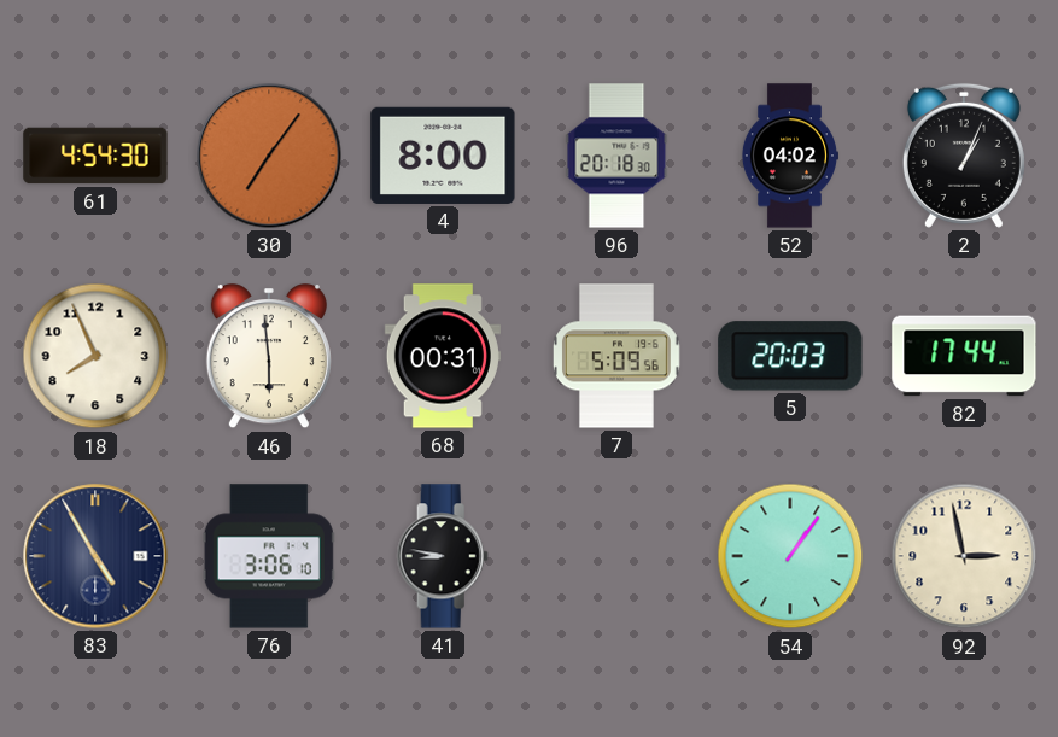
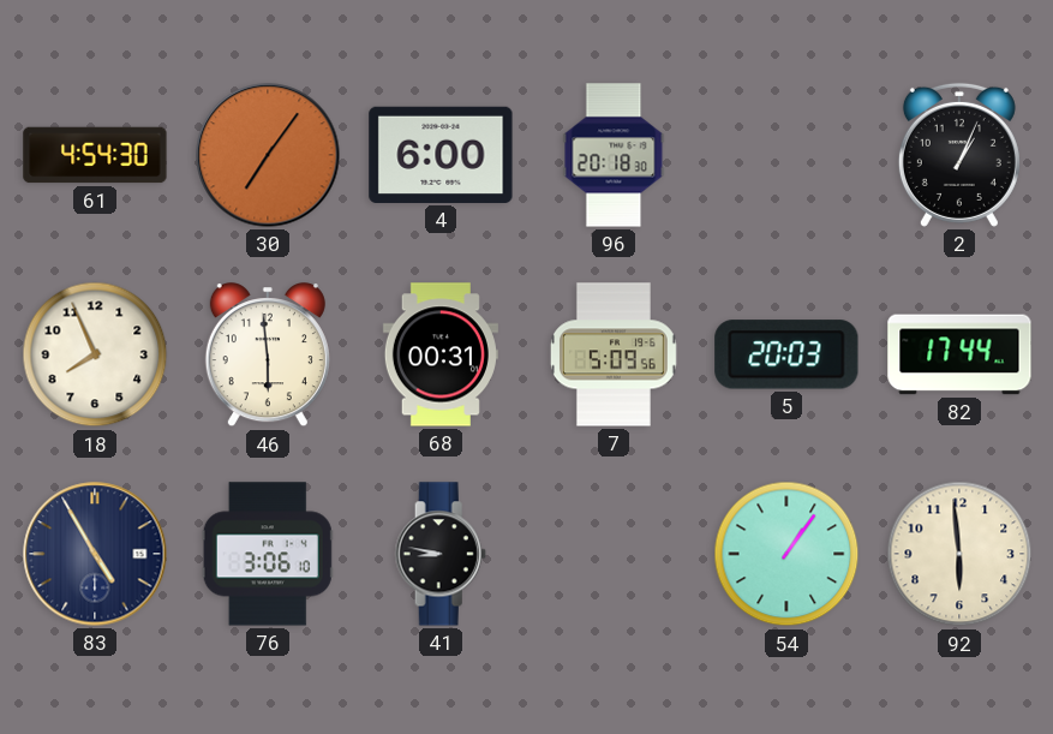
4: 8:00 -> 6:00 (441, 155)
52: 04:02 -> none (789, 156)
92: 2:58 -> 5:59 (959, 554)
